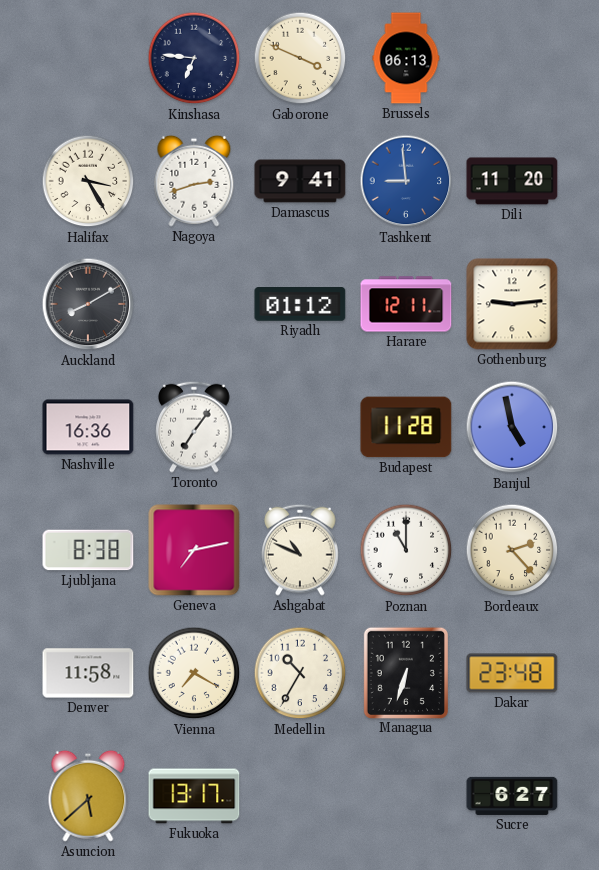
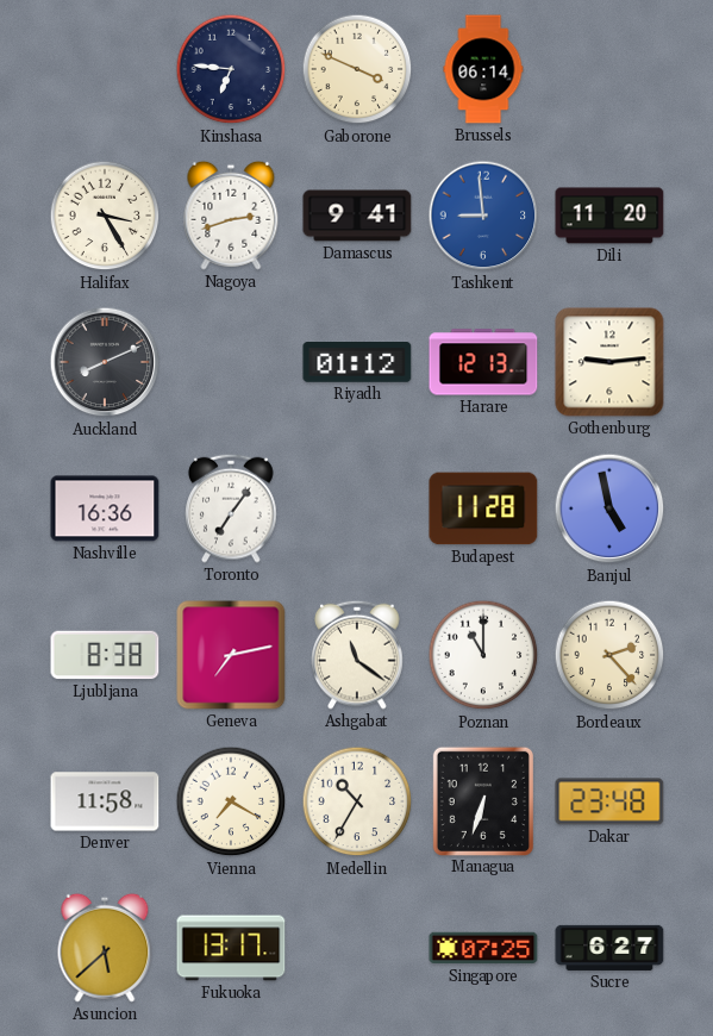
Brussels: 06:13 -> 06:14 (483, 69)
Auckland: 8:10 -> 8:11 (105, 362)
Harare: 12:11 -> 12:13 (483, 362)
Ashgabat: 10:49 -> 11:21 (357, 655)
Singapore: none -> 07:25 (483, 948)
